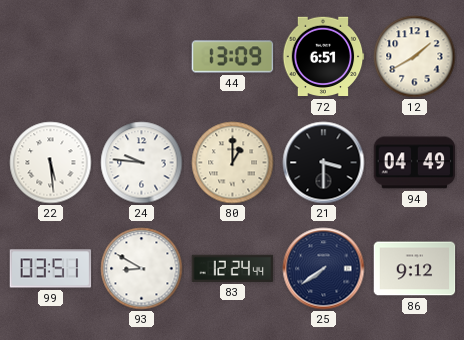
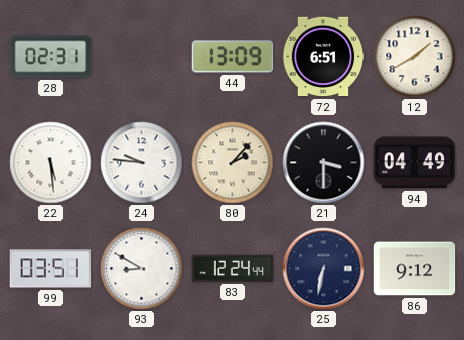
28: none -> 02:31 (51, 57)
80: 1:00 -> 2:07 (233, 163)
25: 7:39 -> 6:32 (324, 269)
